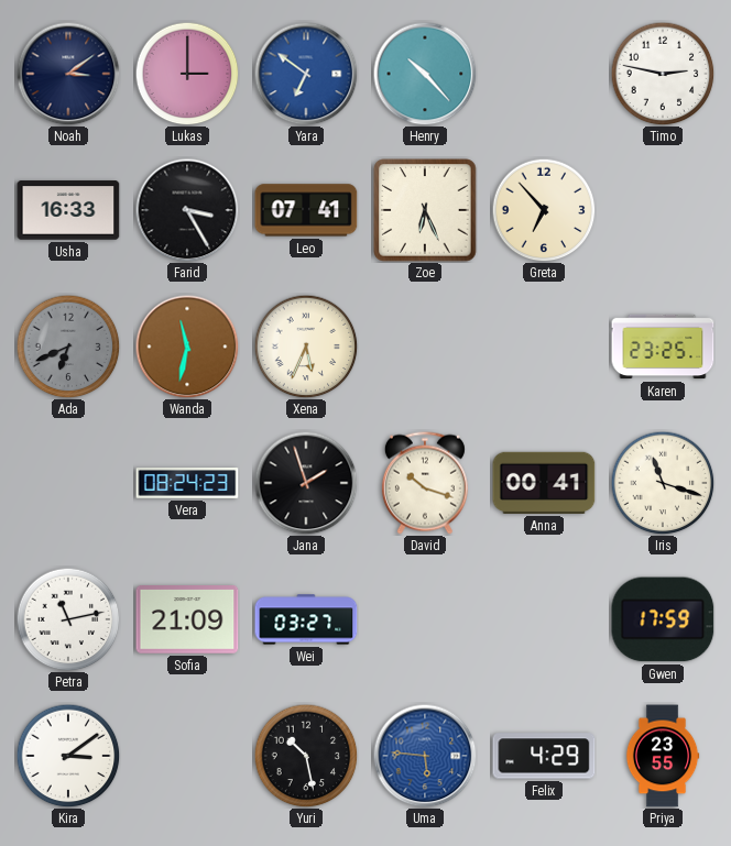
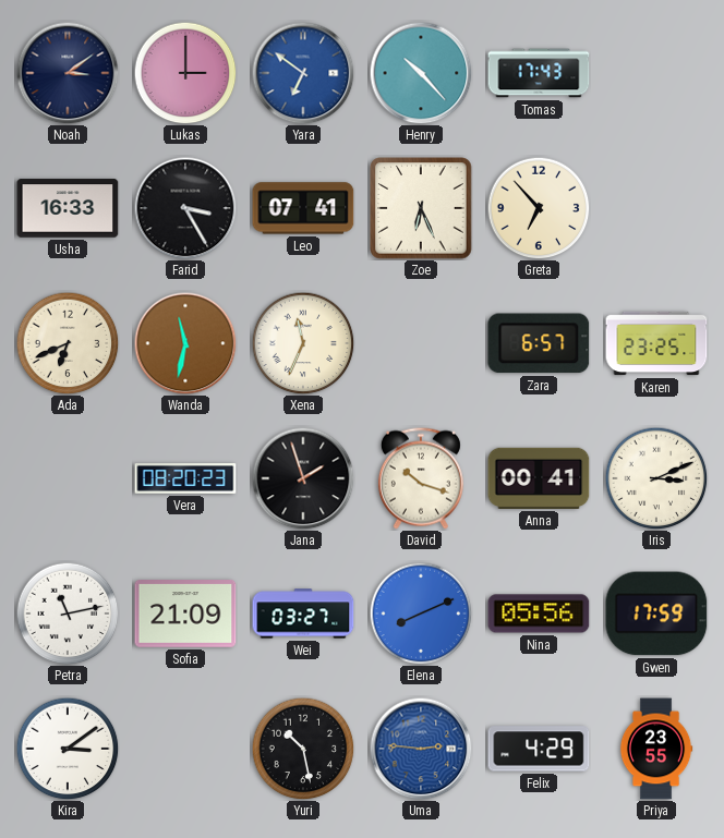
Tomas: none -> 17:43 (539, 73)
Timo: 2:47 -> none (663, 74)
Ada dial: grey -> cream (68, 343)
Xena: 5:34 -> 11:34 (303, 343)
Zara: none -> 6:57 (539, 343)
Vera: 08:24 -> 08:20 (185, 478)
Iris: 11:18 -> 3:11 (656, 478)
Elena: none -> 8:11 (421, 614)
Nina: none -> 05:56 (539, 614)
Uma: 5:46 -> 2:46 (421, 749)
